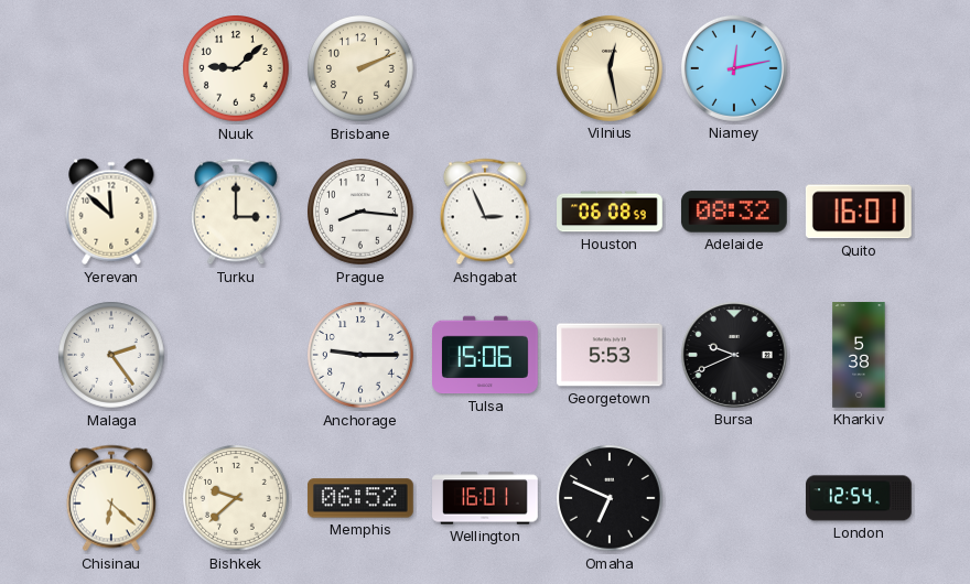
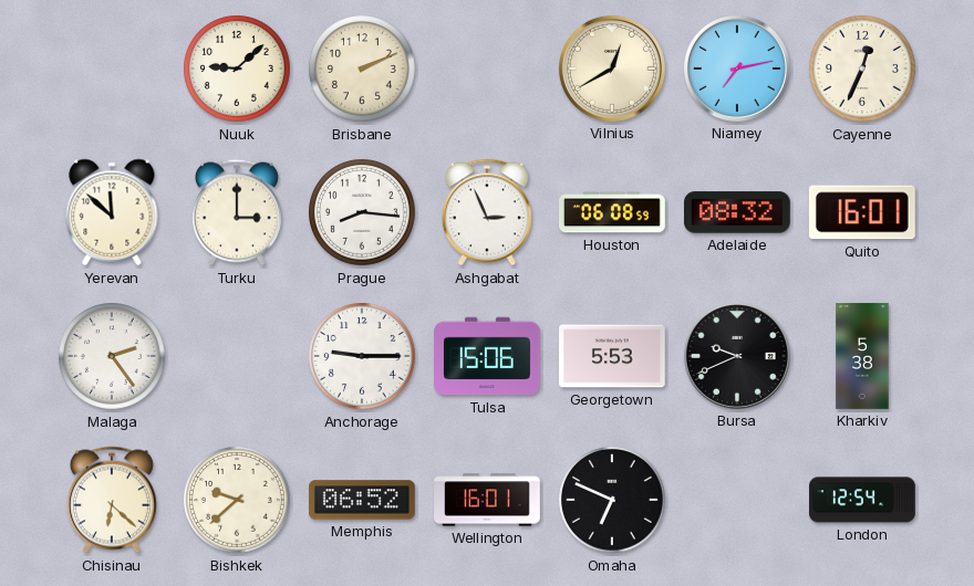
Vilnius: 12:28 -> 12:40 (612, 69)
Niamey: 12:13 -> 7:13 (737, 69)
Cayenne: none -> 12:34 (863, 70)
